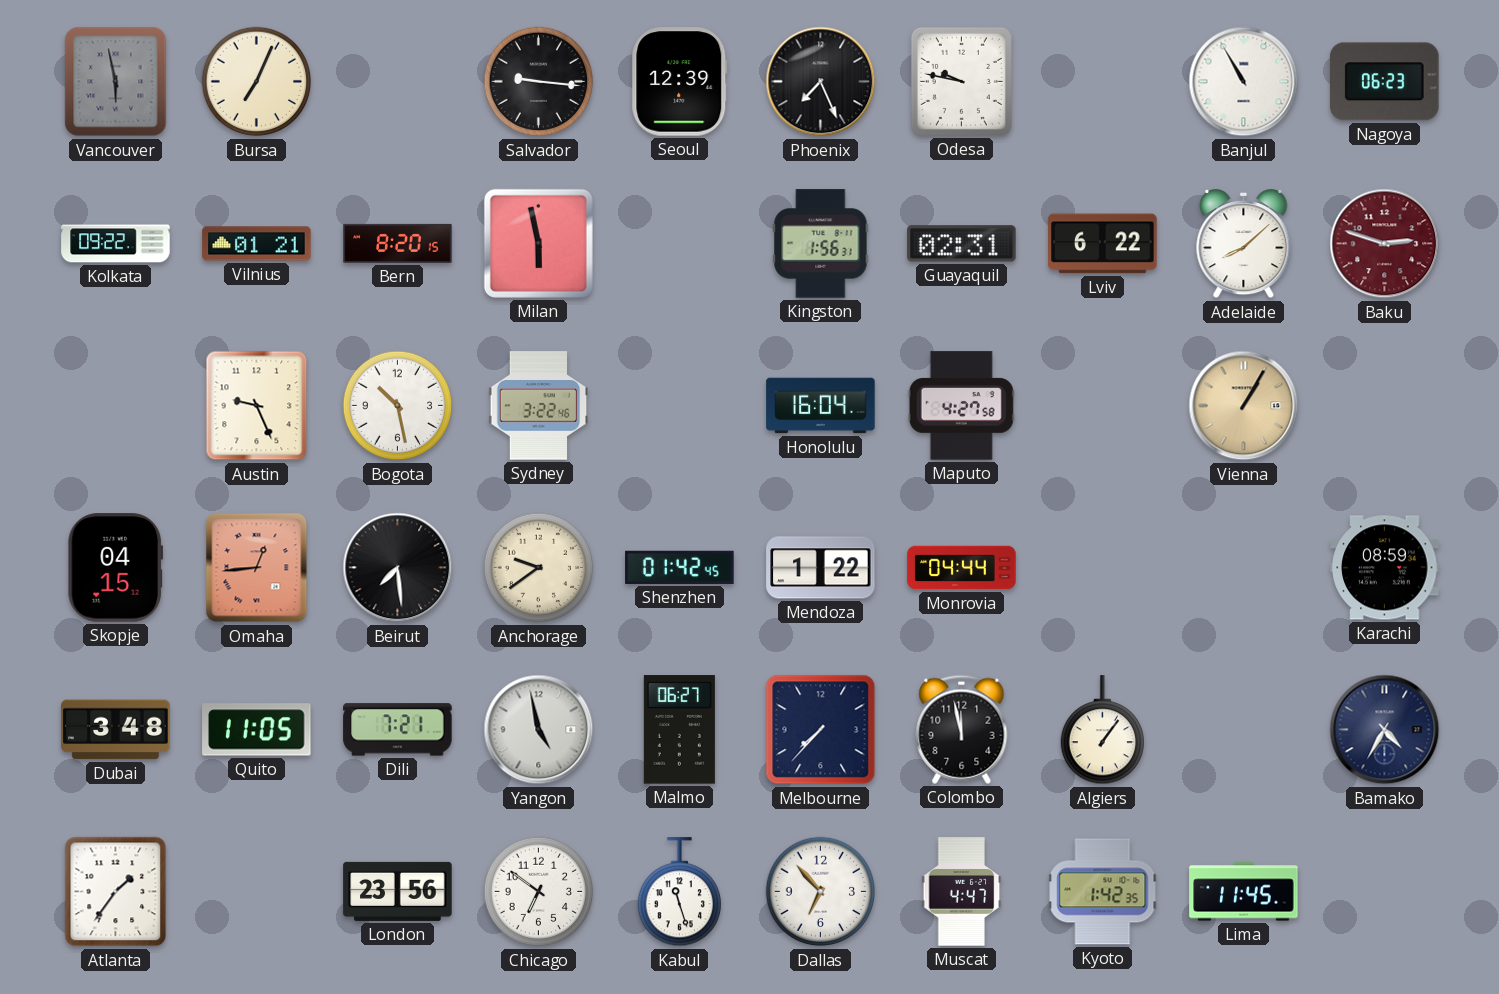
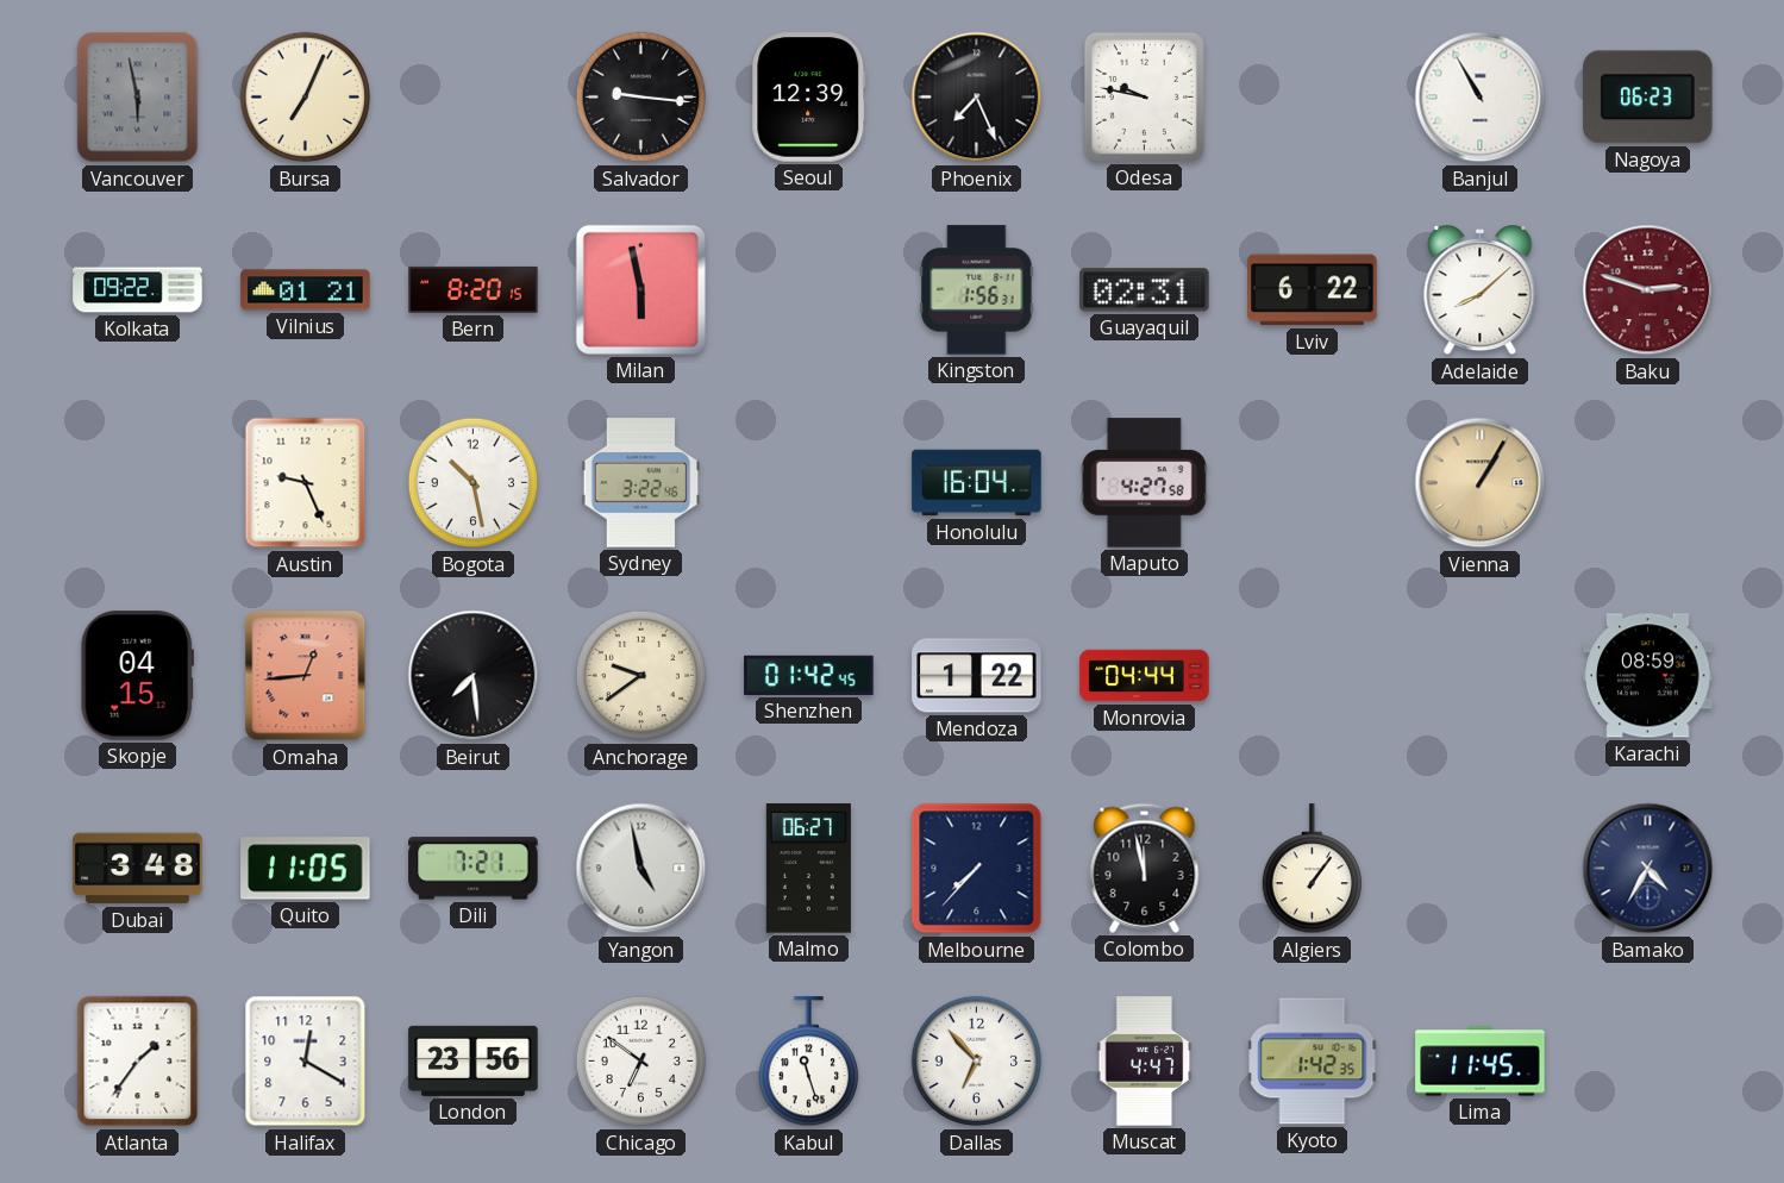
Halifax: none -> 12:20 (306, 1062)
